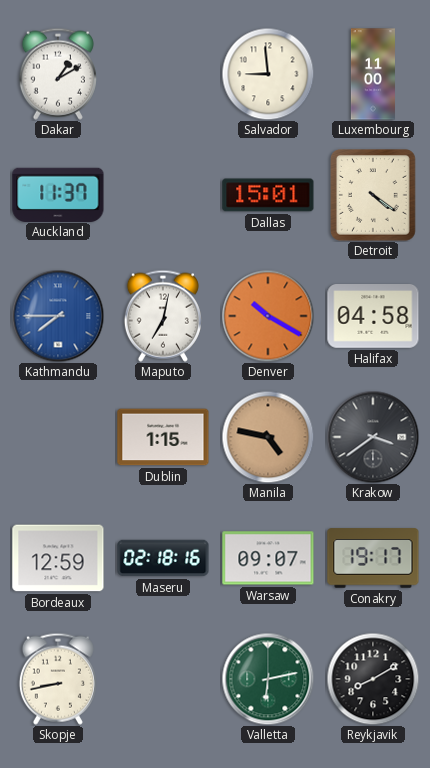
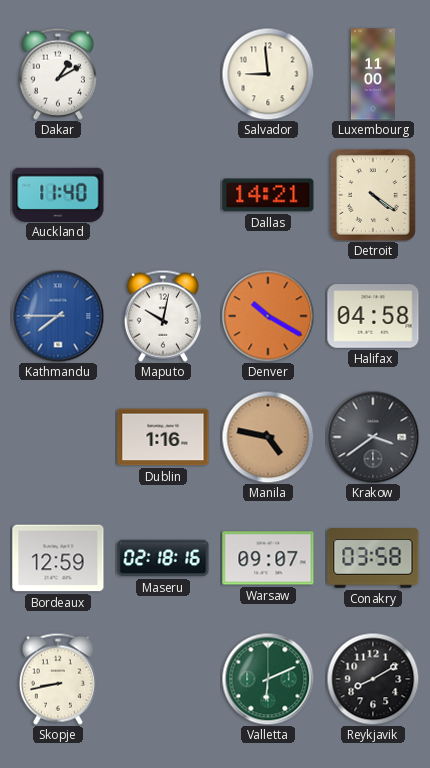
Auckland: 11:37 -> 11:40 (58, 194)
Dallas: 15:01 -> 14:21 (268, 195)
Maputo: 7:02 -> 10:02 (163, 316)
Dublin: 1:15 -> 1:16 (163, 437)
Conakry: 19:17 -> 03:58 (373, 558)
Valletta: 6:13 -> 6:11 (268, 679)
